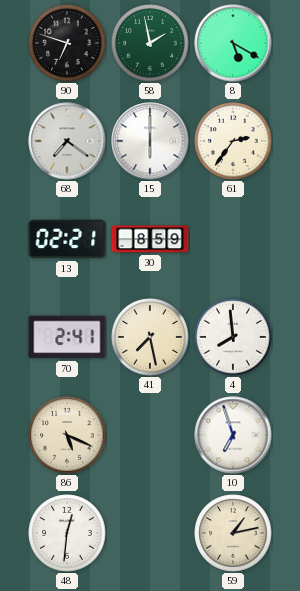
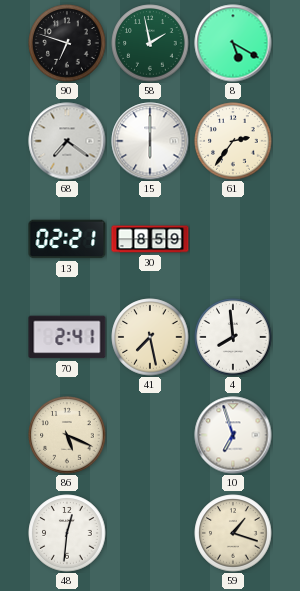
59: 1:13 -> 1:18 (233, 533)
